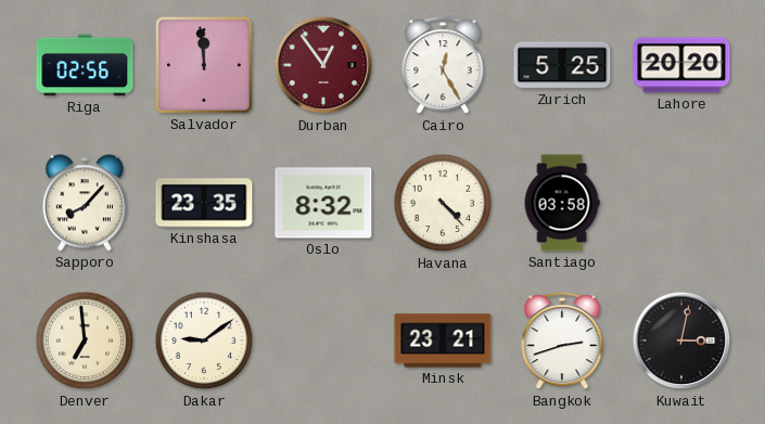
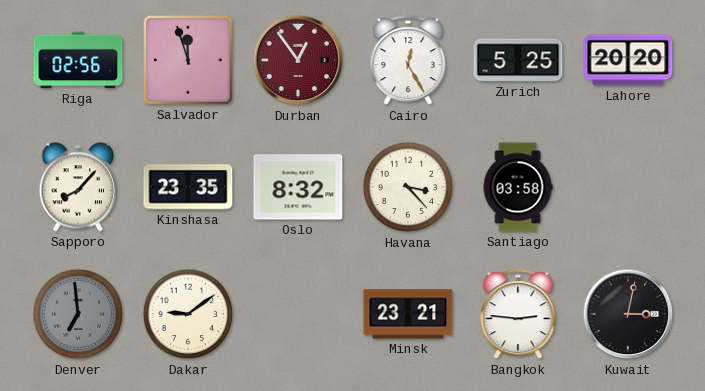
Salvador: 11:59 -> 11:57 (189, 61)
Havana: 4:23 -> 3:23 (408, 187)
Denver dial: cream -> grey (78, 314)
Bangkok: 2:42 -> 2:46 (518, 315)
